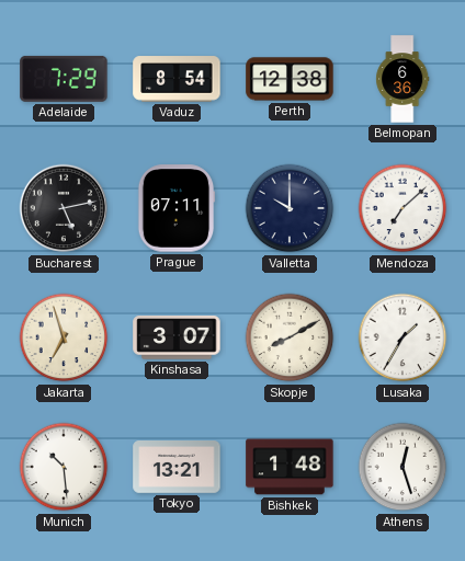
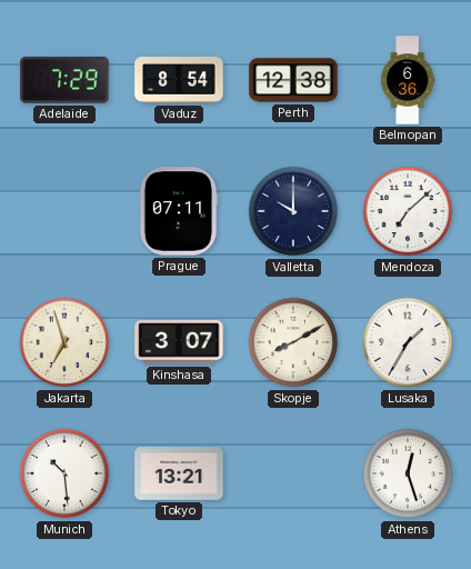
Bucharest: 5:13 -> none (64, 208)
Bishkek: 1:48 -> none (290, 467)
